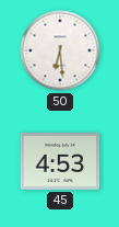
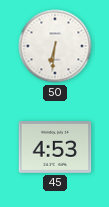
50: 6:29 -> 6:31 (55, 46)
